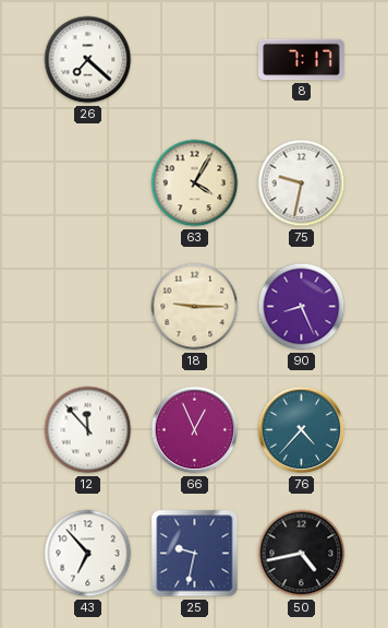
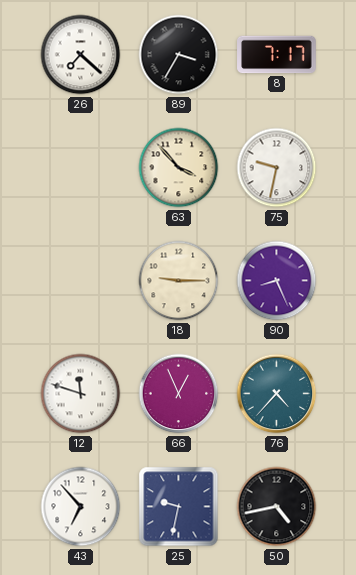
89: none -> 3:35 (179, 55)
63: 4:05 -> 3:53 (179, 168)
12: 11:53 -> 11:48 (81, 394)
